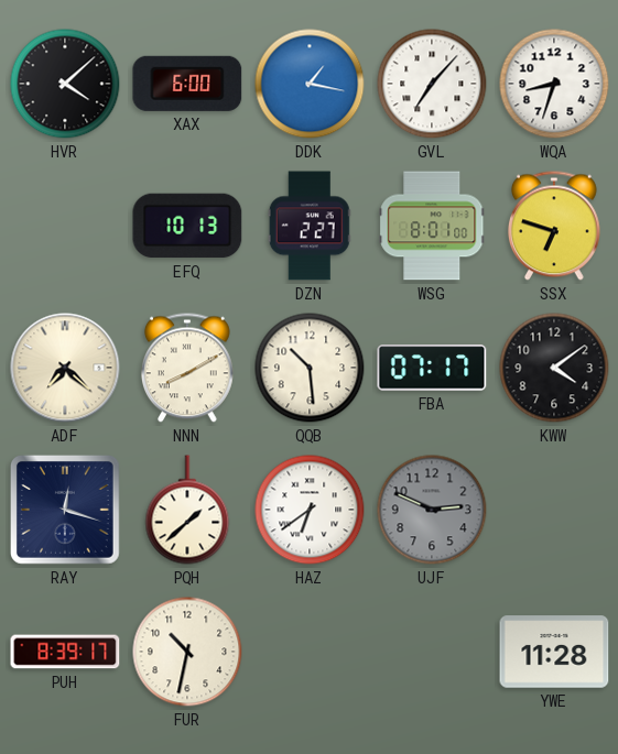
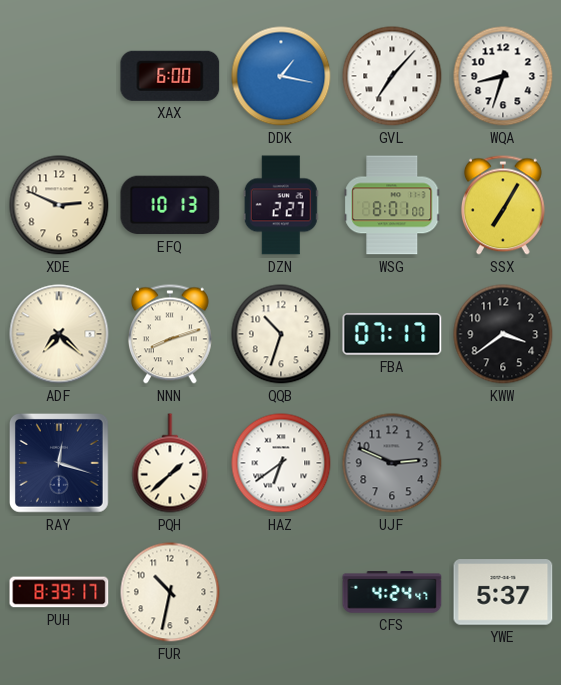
HVR: 4:08 -> none (65, 84)
XDE: none -> 2:49 (59, 205)
SSX: 6:48 -> 7:05 (503, 205)
NNN: 8:10 -> 8:12 (170, 334)
QQB: 10:29 -> 10:33 (281, 334)
KWW: 4:09 -> 3:39 (503, 334)
CFS: none -> 4:24 (392, 592)
YWE: 11:28 -> 5:37 (503, 592)
